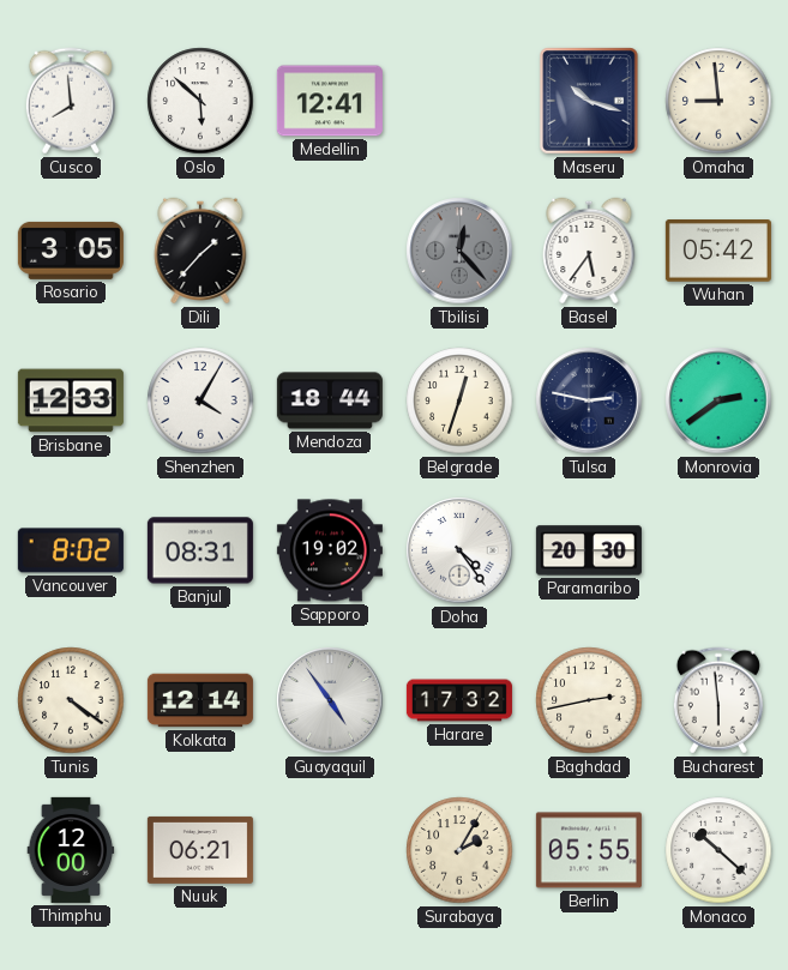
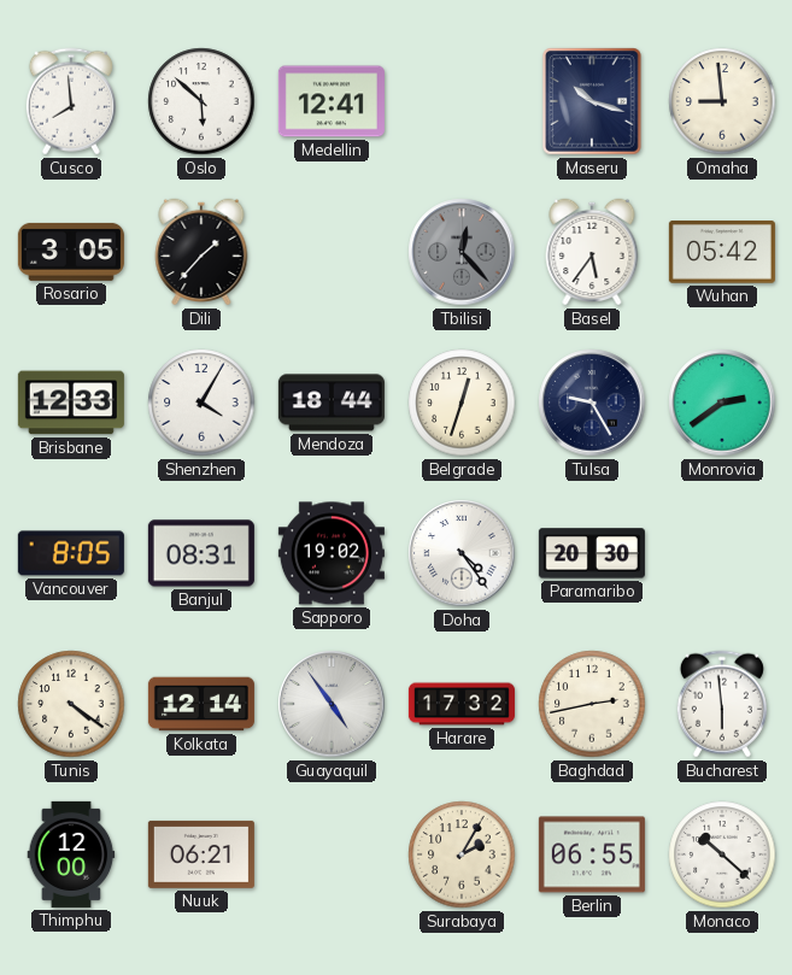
Tulsa: 2:47 -> 9:25 (592, 403)
Vancouver: 8:02 -> 8:05 (71, 553)
Berlin: 05:55 -> 06:55 (592, 854)
